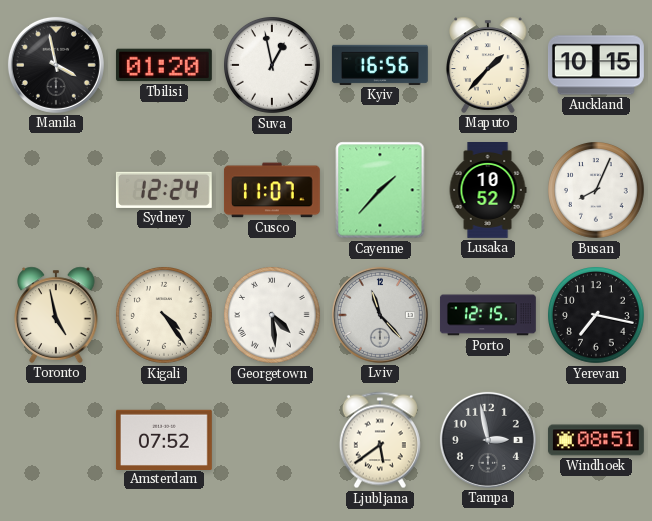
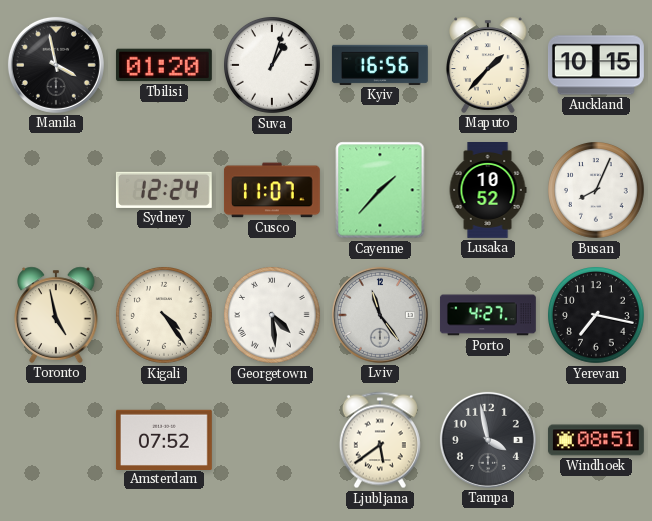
Suva: 12:58 -> 1:03 (273, 66)
Lviv: 11:23 -> 11:24 (380, 315)
Porto: 12:15 -> 4:27 (488, 315)
Tampa: 2:58 -> 3:58 (488, 440)
